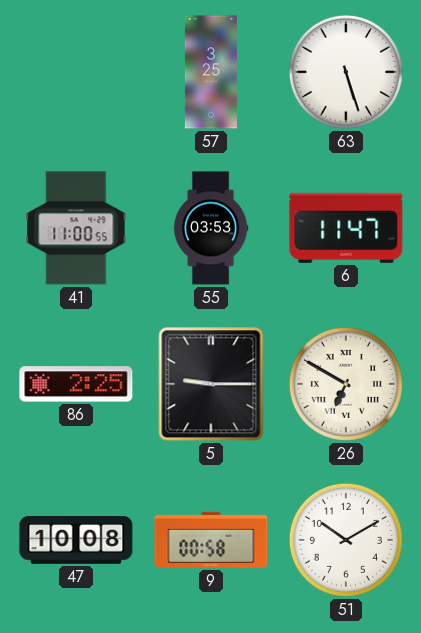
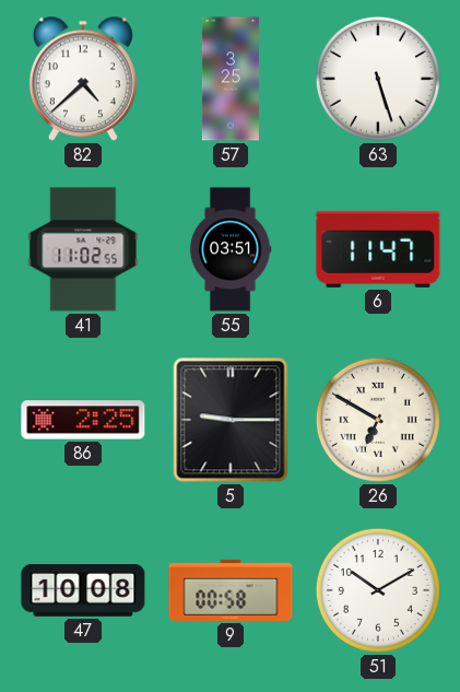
82: none -> 4:38 (83, 79)
41: 11:00 -> 11:02 (83, 249)
55: 03:53 -> 03:51 (231, 249)
